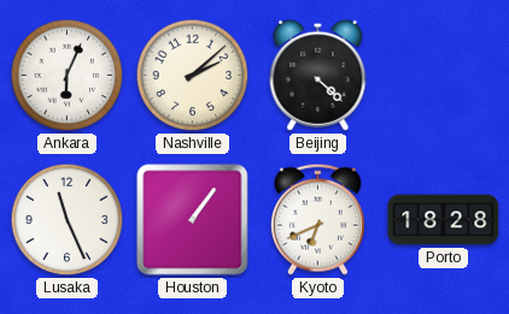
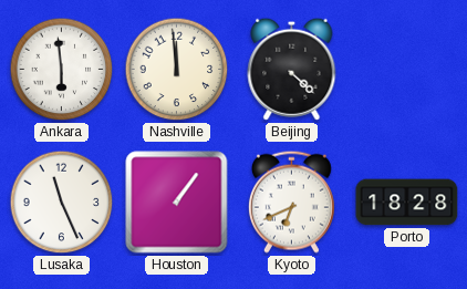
Ankara: 6:04 -> 5:59 (62, 70)
Nashville: 2:08 -> 11:59 (177, 70)
